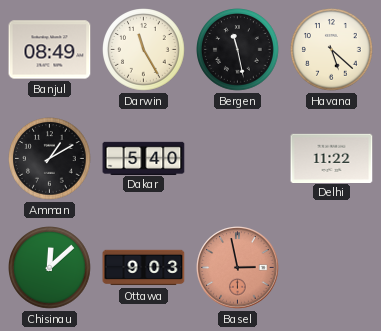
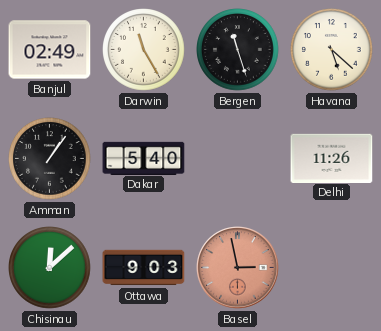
Banjul: 08:49 -> 02:49 (50, 50)
Bergen: 11:28 -> 11:27 (238, 50)
Amman: 1:10 -> 1:06 (50, 159)
Delhi: 11:22 -> 11:26 (332, 158)
